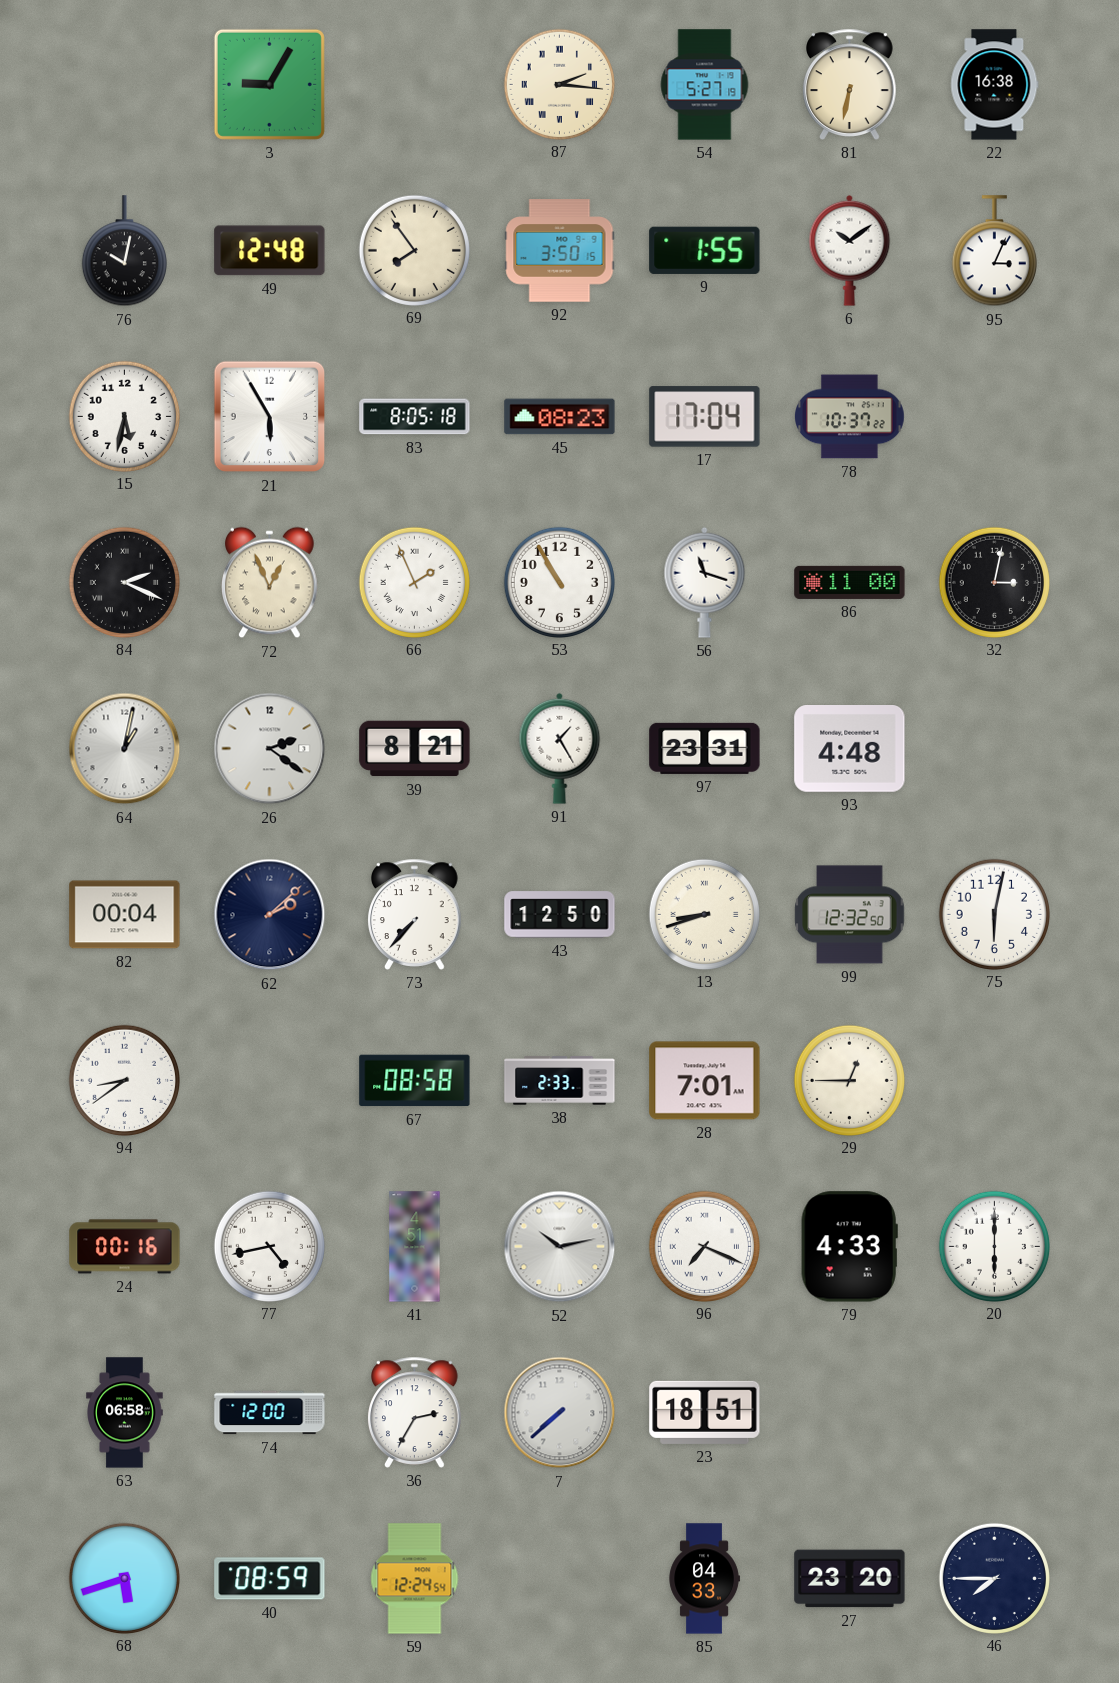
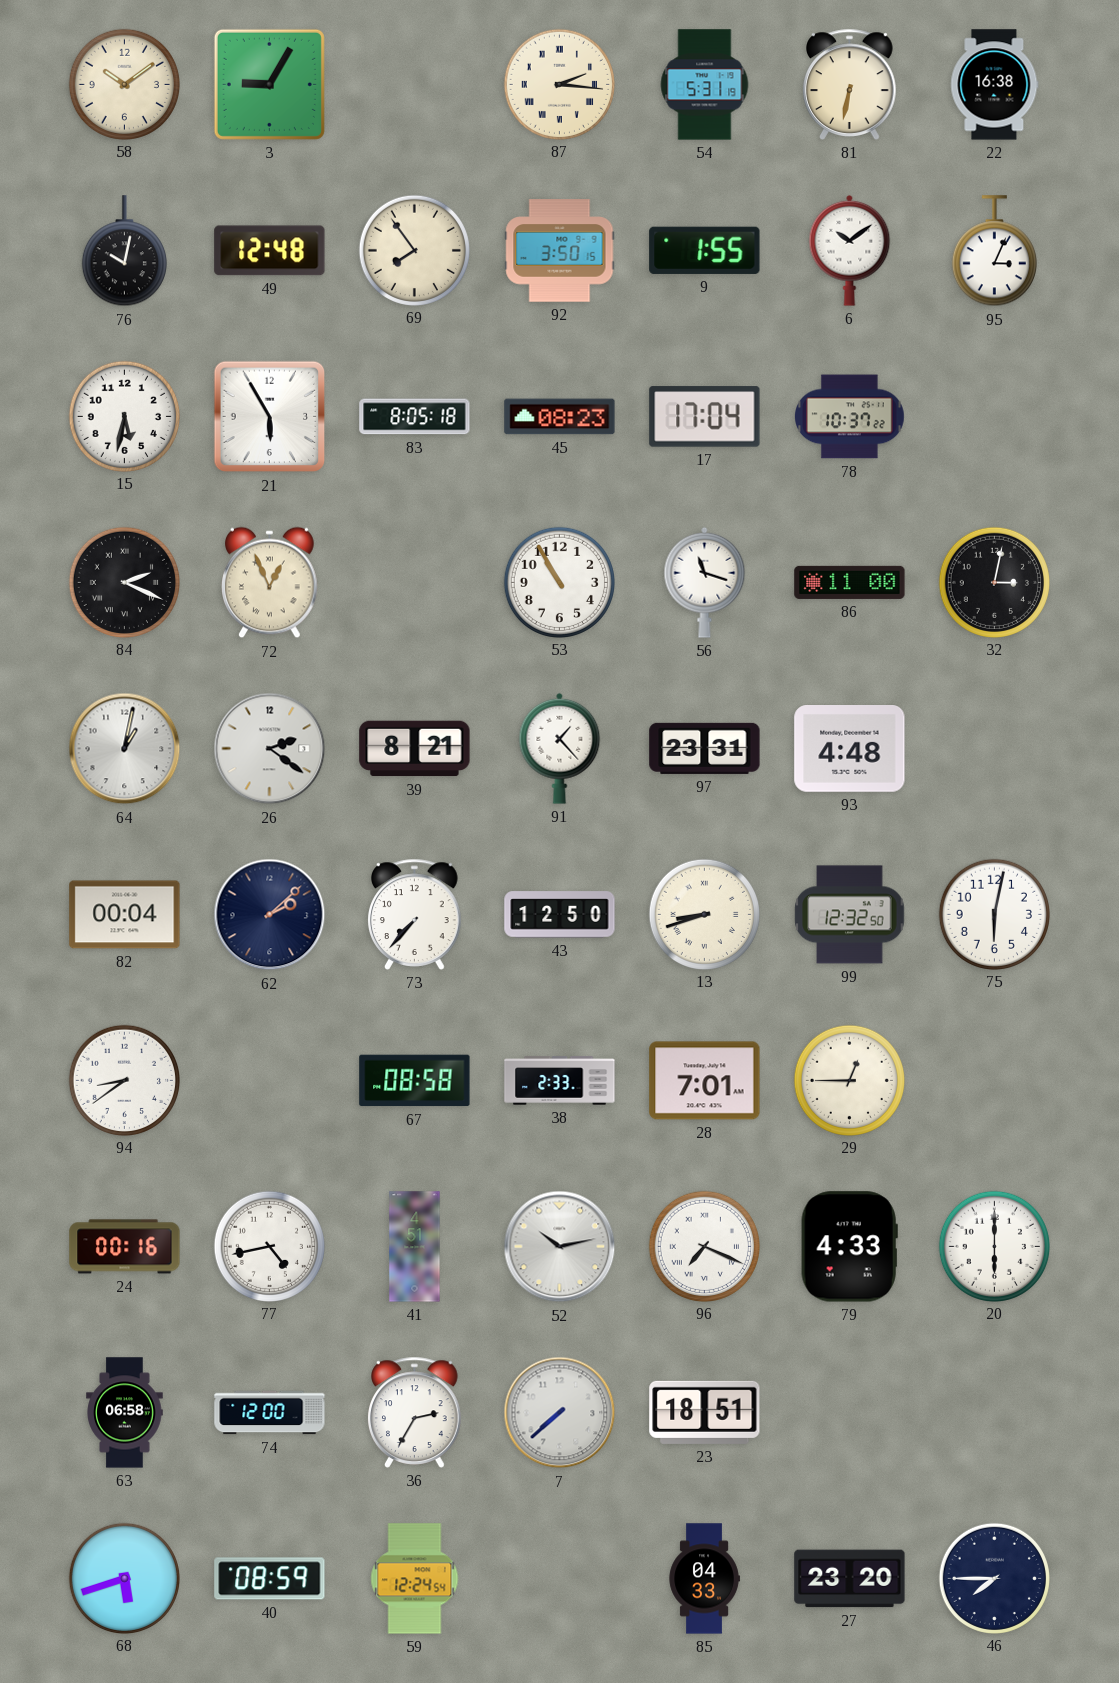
58: none -> 10:09 (124, 84)
54: 5:27 -> 5:31 (705, 85)
66: 1:56 -> none (414, 582)
91: 1:25 -> 1:23 (560, 748)
